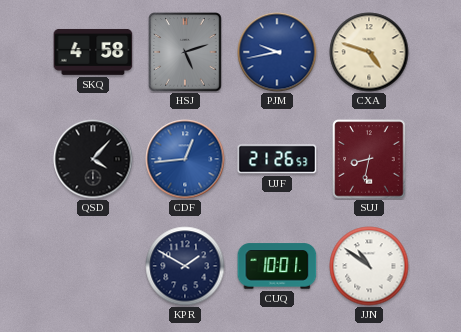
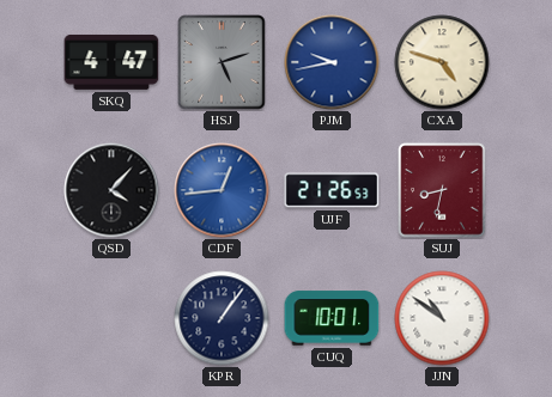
SKQ: 4:58 -> 4:47 (111, 62)
KPR: 1:50 -> 1:06 (222, 318)
